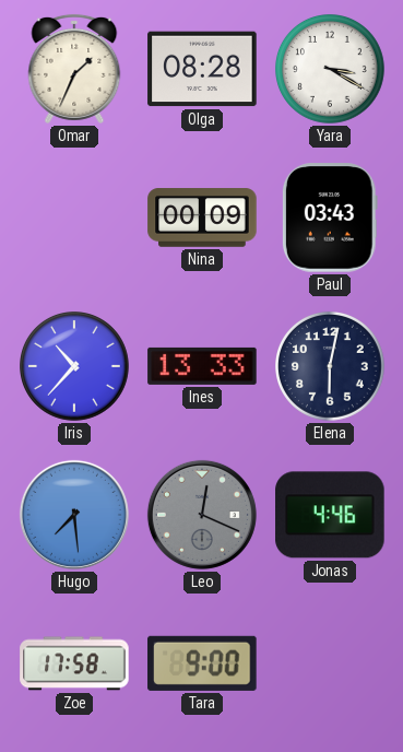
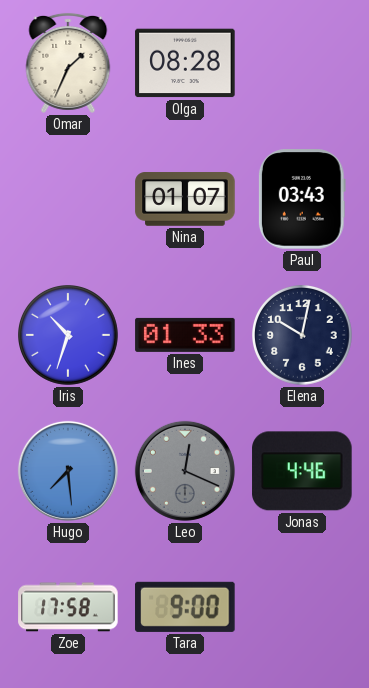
Yara: 3:20 -> none (331, 70)
Nina: 00:09 -> 01:07 (185, 199)
Iris: 10:37 -> 10:33 (69, 336)
Ines: 13:33 -> 01:33 (185, 335)
Elena: 6:02 -> 10:02 (303, 336)
